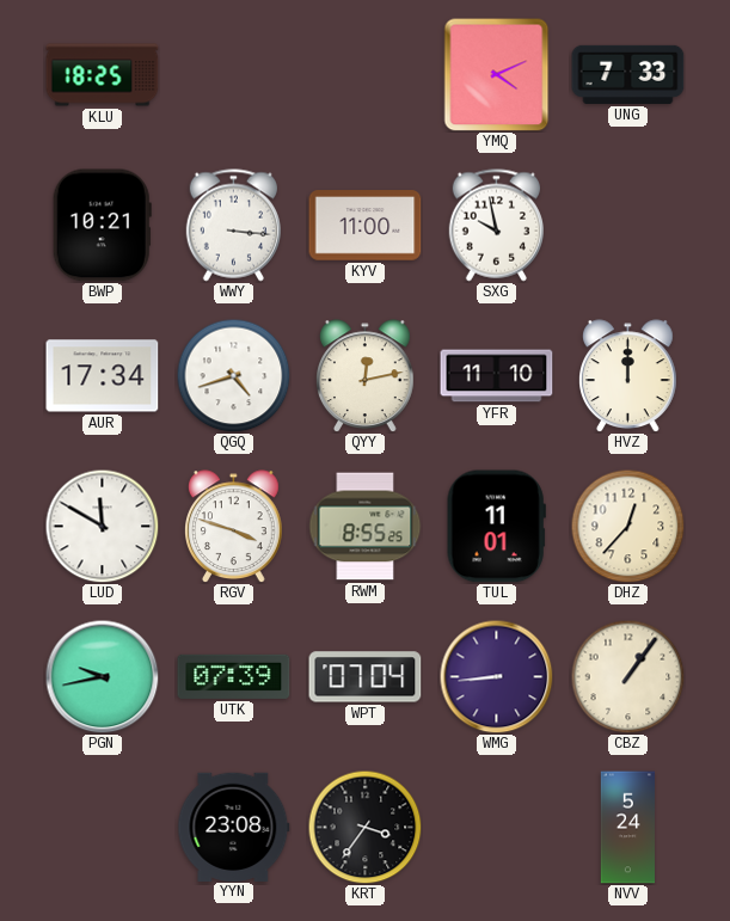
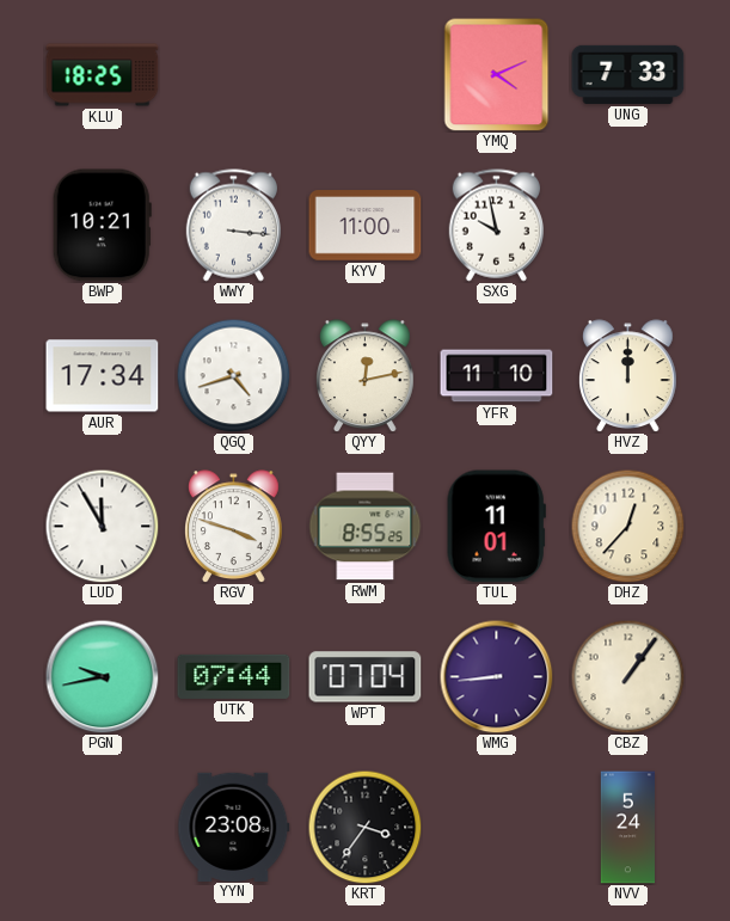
LUD: 11:50 -> 11:55 (102, 526)
UTK: 07:39 -> 07:44 (234, 676)
